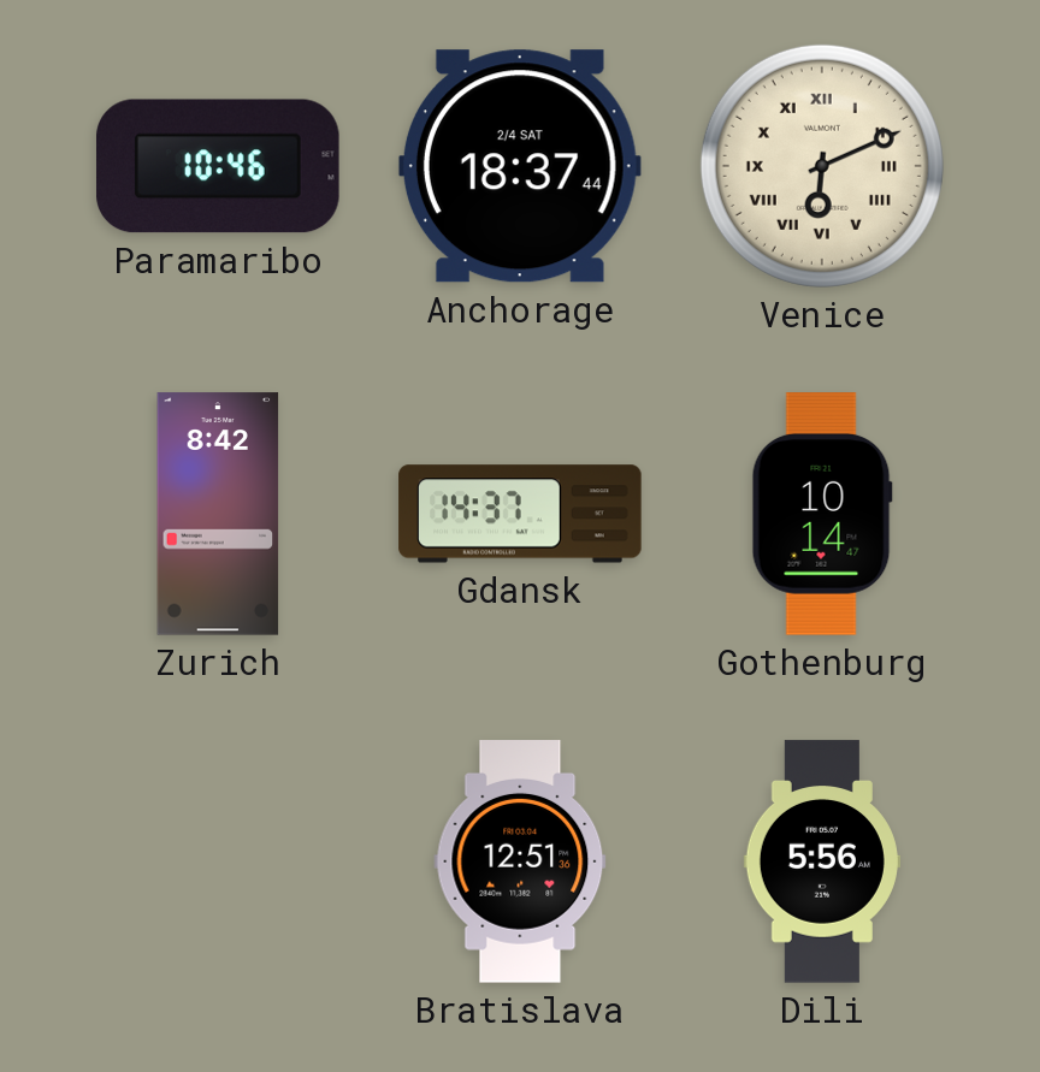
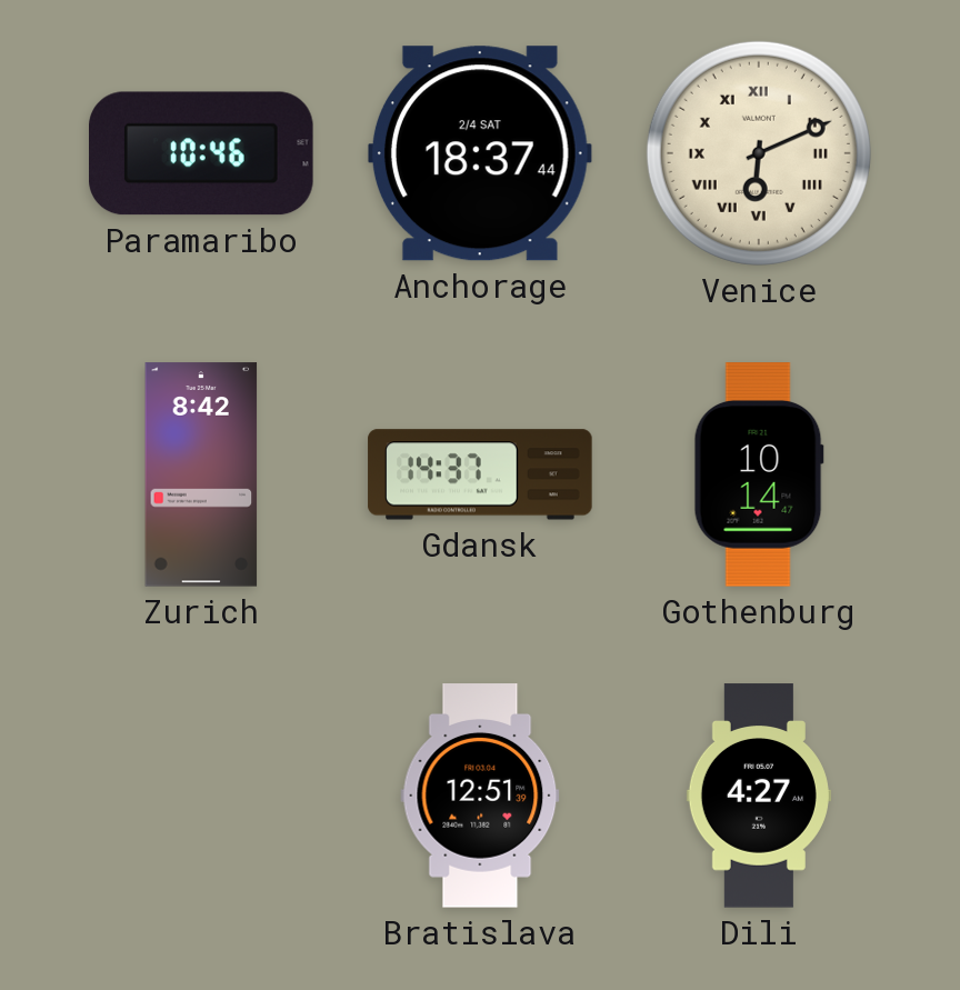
Bratislava: 12:51:36 -> 12:51:39 (480, 796)
Dili: 5:56 -> 4:27 (759, 796)
